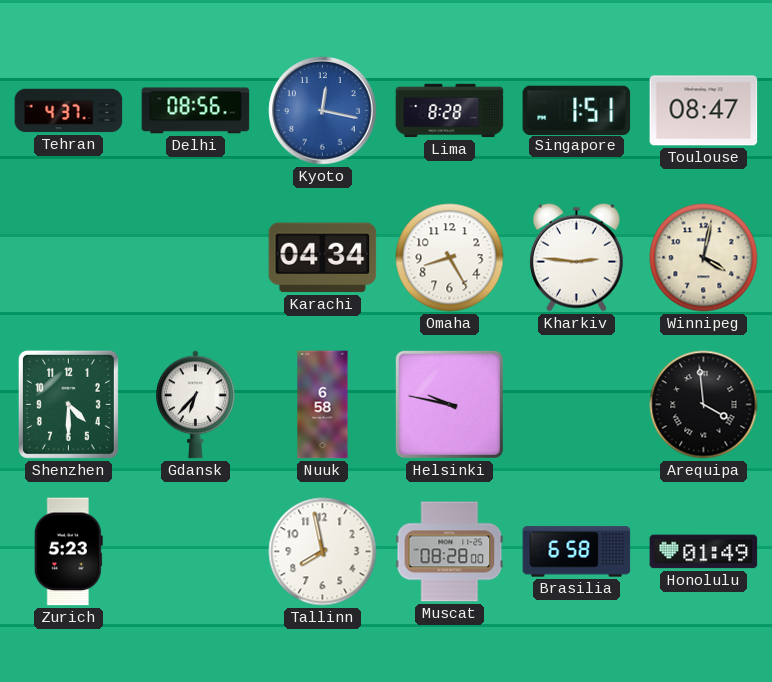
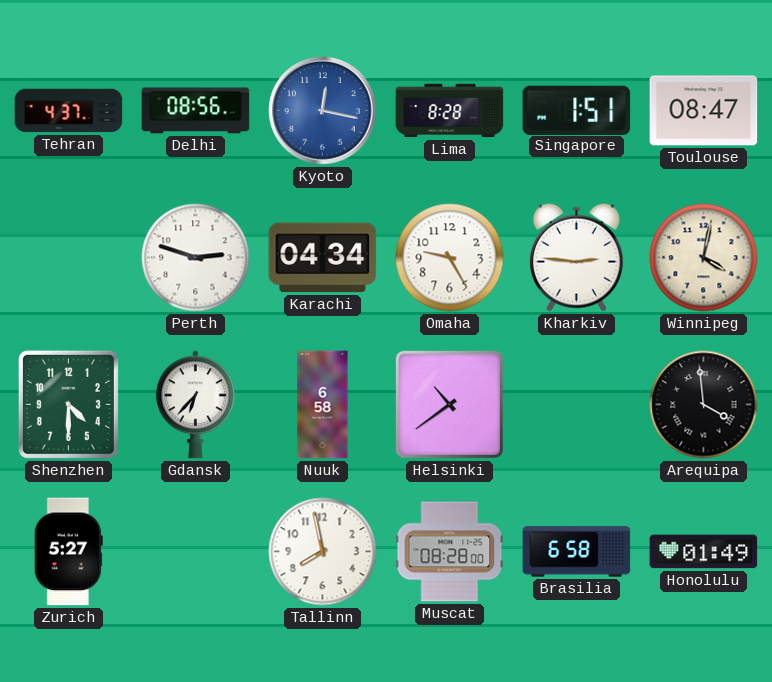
Perth: none -> 2:48 (196, 258)
Omaha: 8:25 -> 9:25 (450, 258)
Helsinki: 9:47 -> 10:39 (449, 404)
Zurich: 5:23 -> 5:27 (68, 552)
